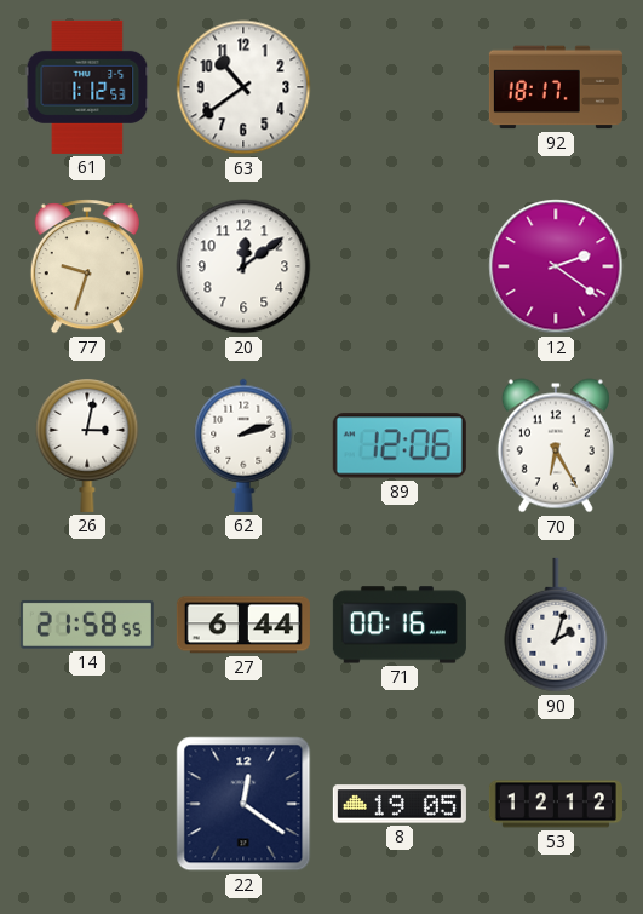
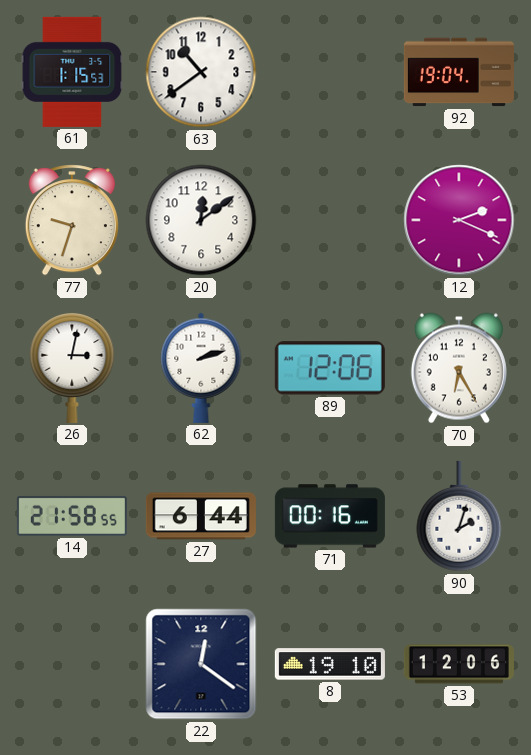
61: 1:12 -> 1:15 (72, 72)
92: 18:17 -> 19:04 (459, 72)
12: 2:21 -> 2:19 (459, 220)
8: 19:05 -> 19:10 (330, 664)
53: 12:12 -> 12:06 (459, 664)
